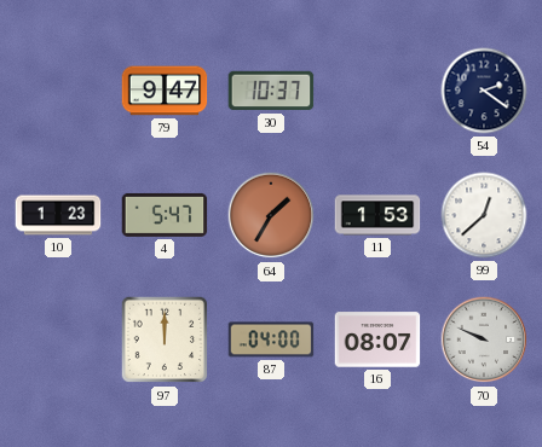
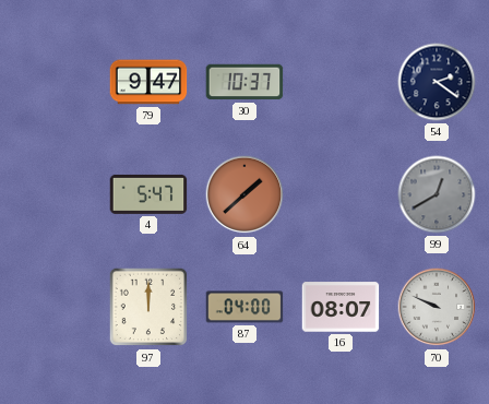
10: 1:23 -> none (58, 215)
64: 1:35 -> 1:38 (244, 194)
11: 1:53 -> none (377, 215)
99: 12:38 -> 12:40 (437, 194)
99 dial: white -> grey (437, 194)
